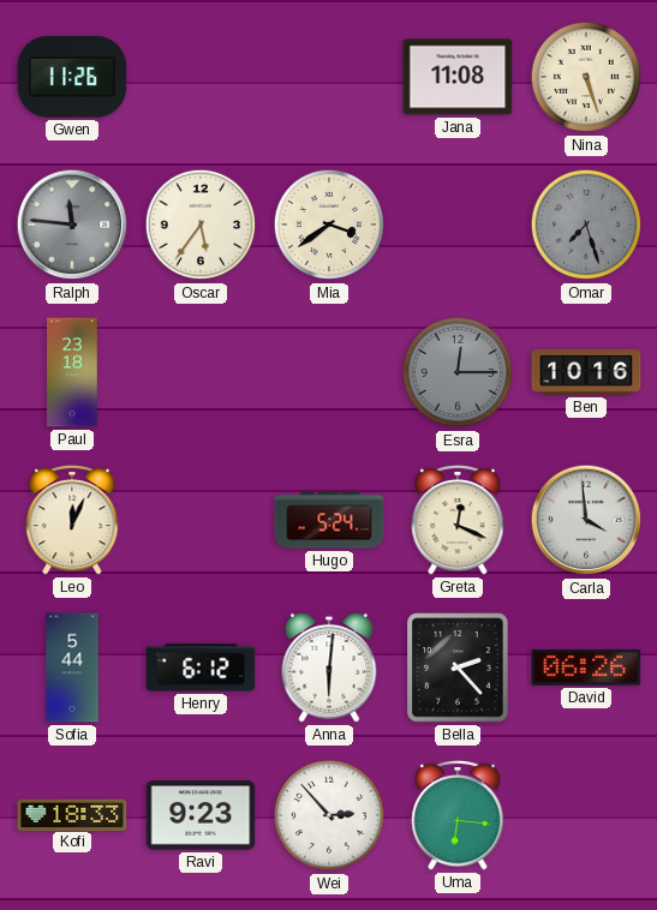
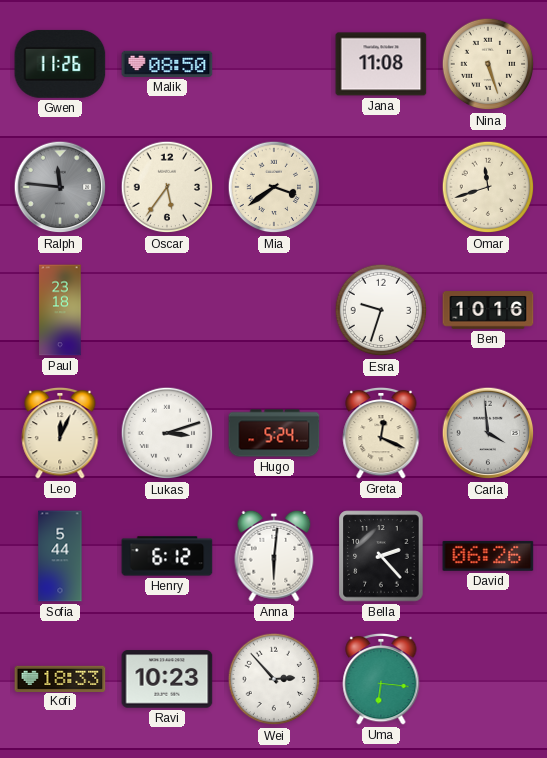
Malik: none -> 08:50 (167, 64)
Omar: 7:27 -> 11:42 (488, 187)
Omar dial: grey -> cream (488, 187)
Esra: 12:15 -> 9:33 (381, 310)
Esra dial: grey -> white (381, 310)
Lukas: none -> 3:12 (167, 433)
Ravi: 9:23 -> 10:23 (167, 679)
